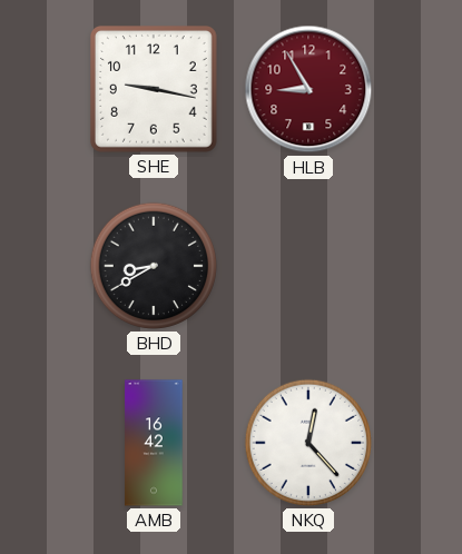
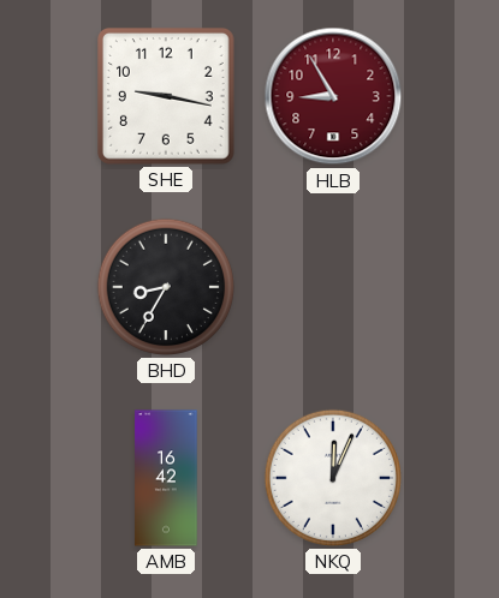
BHD: 8:40 -> 8:35 (166, 287)
NKQ: 12:23 -> 12:04 (333, 478)
